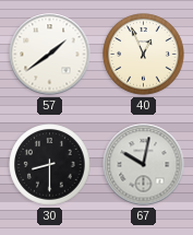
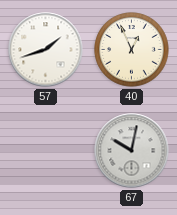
57: 1:39 -> 1:42 (46, 50)
30: 8:30 -> none (50, 165)
